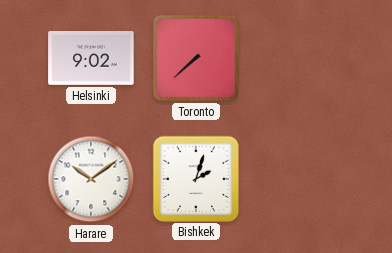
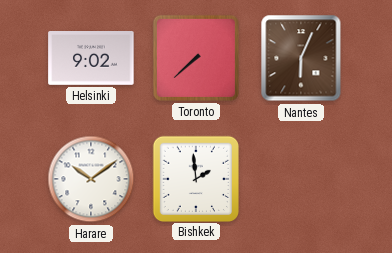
Nantes: none -> 6:04 (301, 58)
Bishkek: 2:03 -> 1:59 (195, 178)
